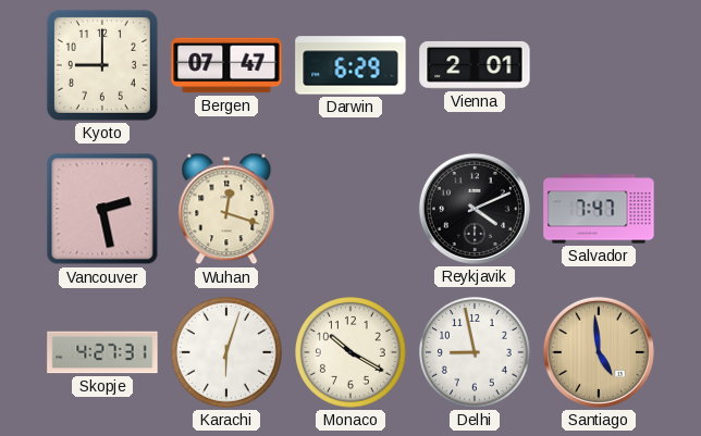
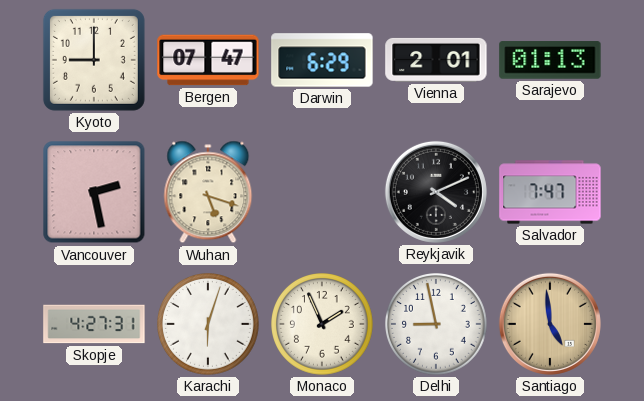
Sarajevo: none -> 01:13 (550, 60)
Wuhan: 12:18 -> 5:18 (208, 192)
Monaco: 10:20 -> 1:56 (323, 325)
